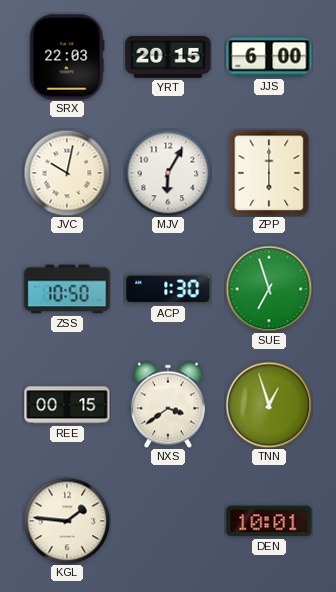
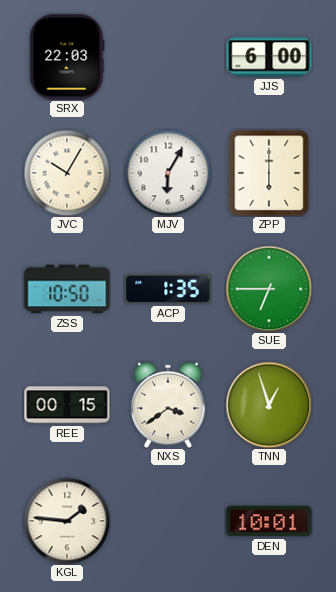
YRT: 20:15 -> none (168, 57)
JVC: 10:02 -> 10:05 (67, 173)
ACP: 1:30 -> 1:35 (168, 289)
SUE: 6:57 -> 6:45 (269, 289)
